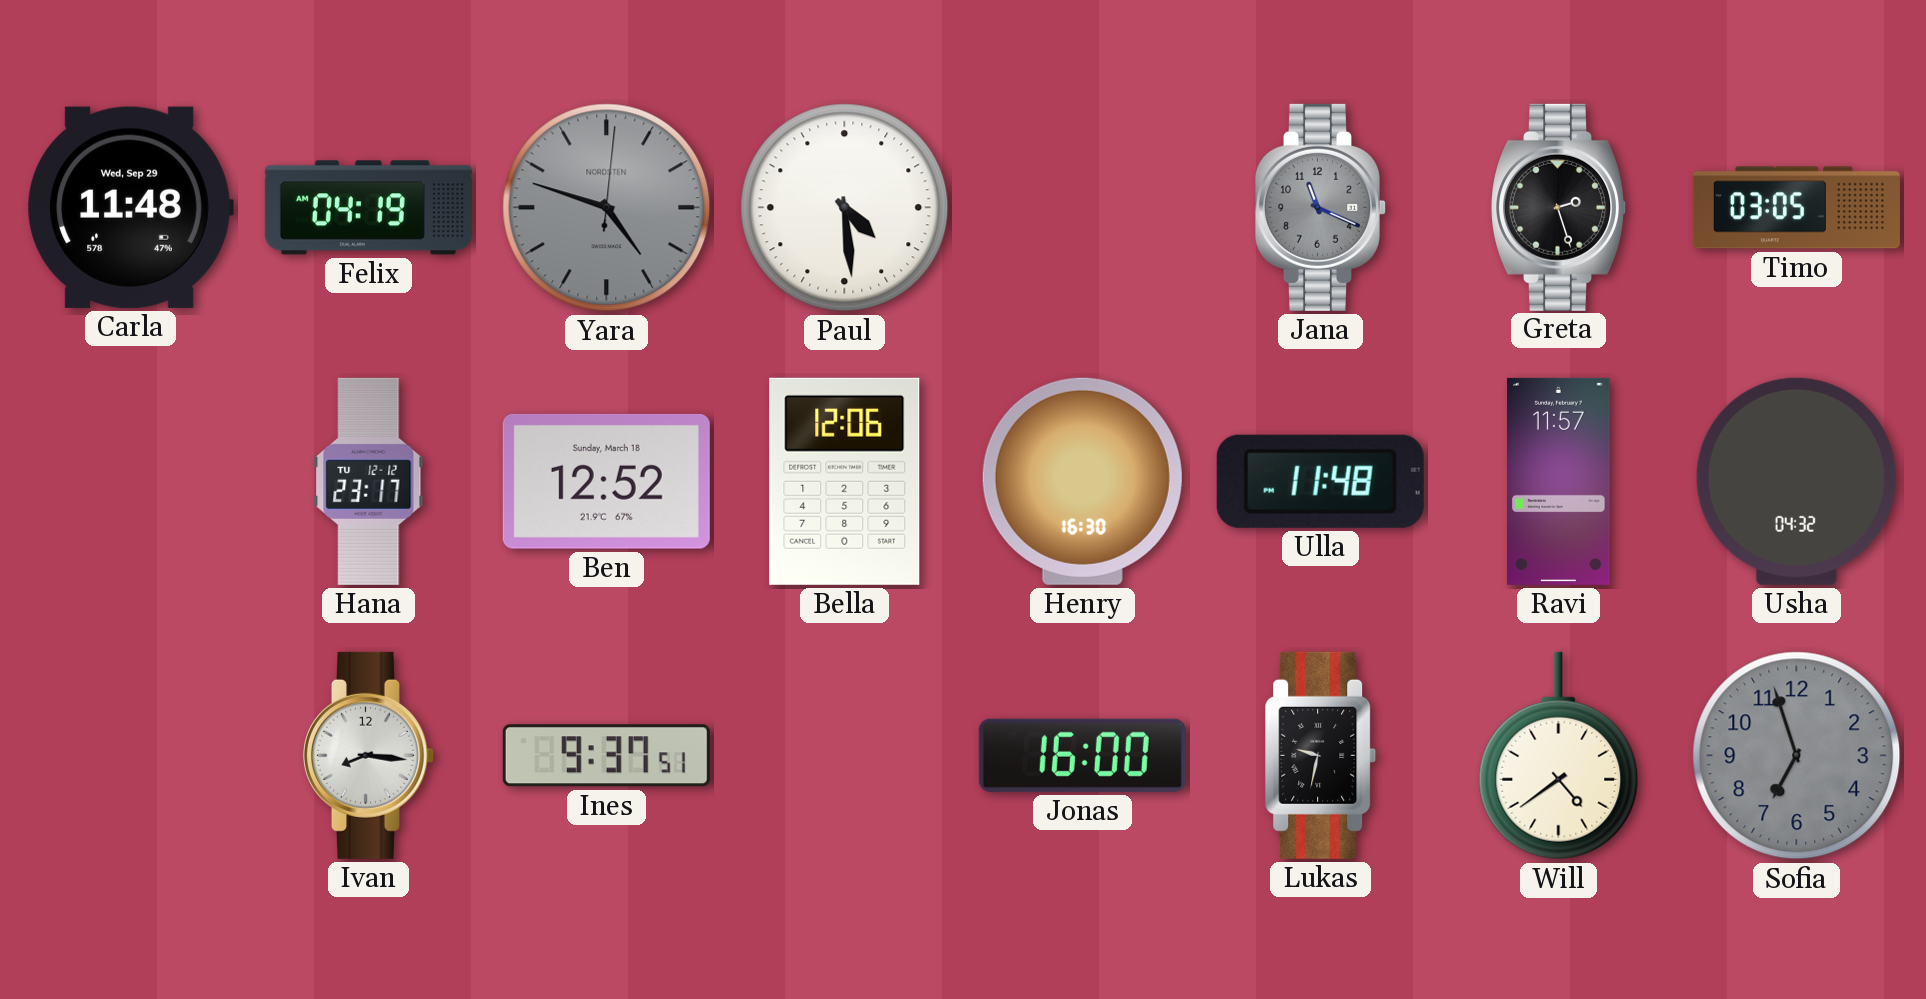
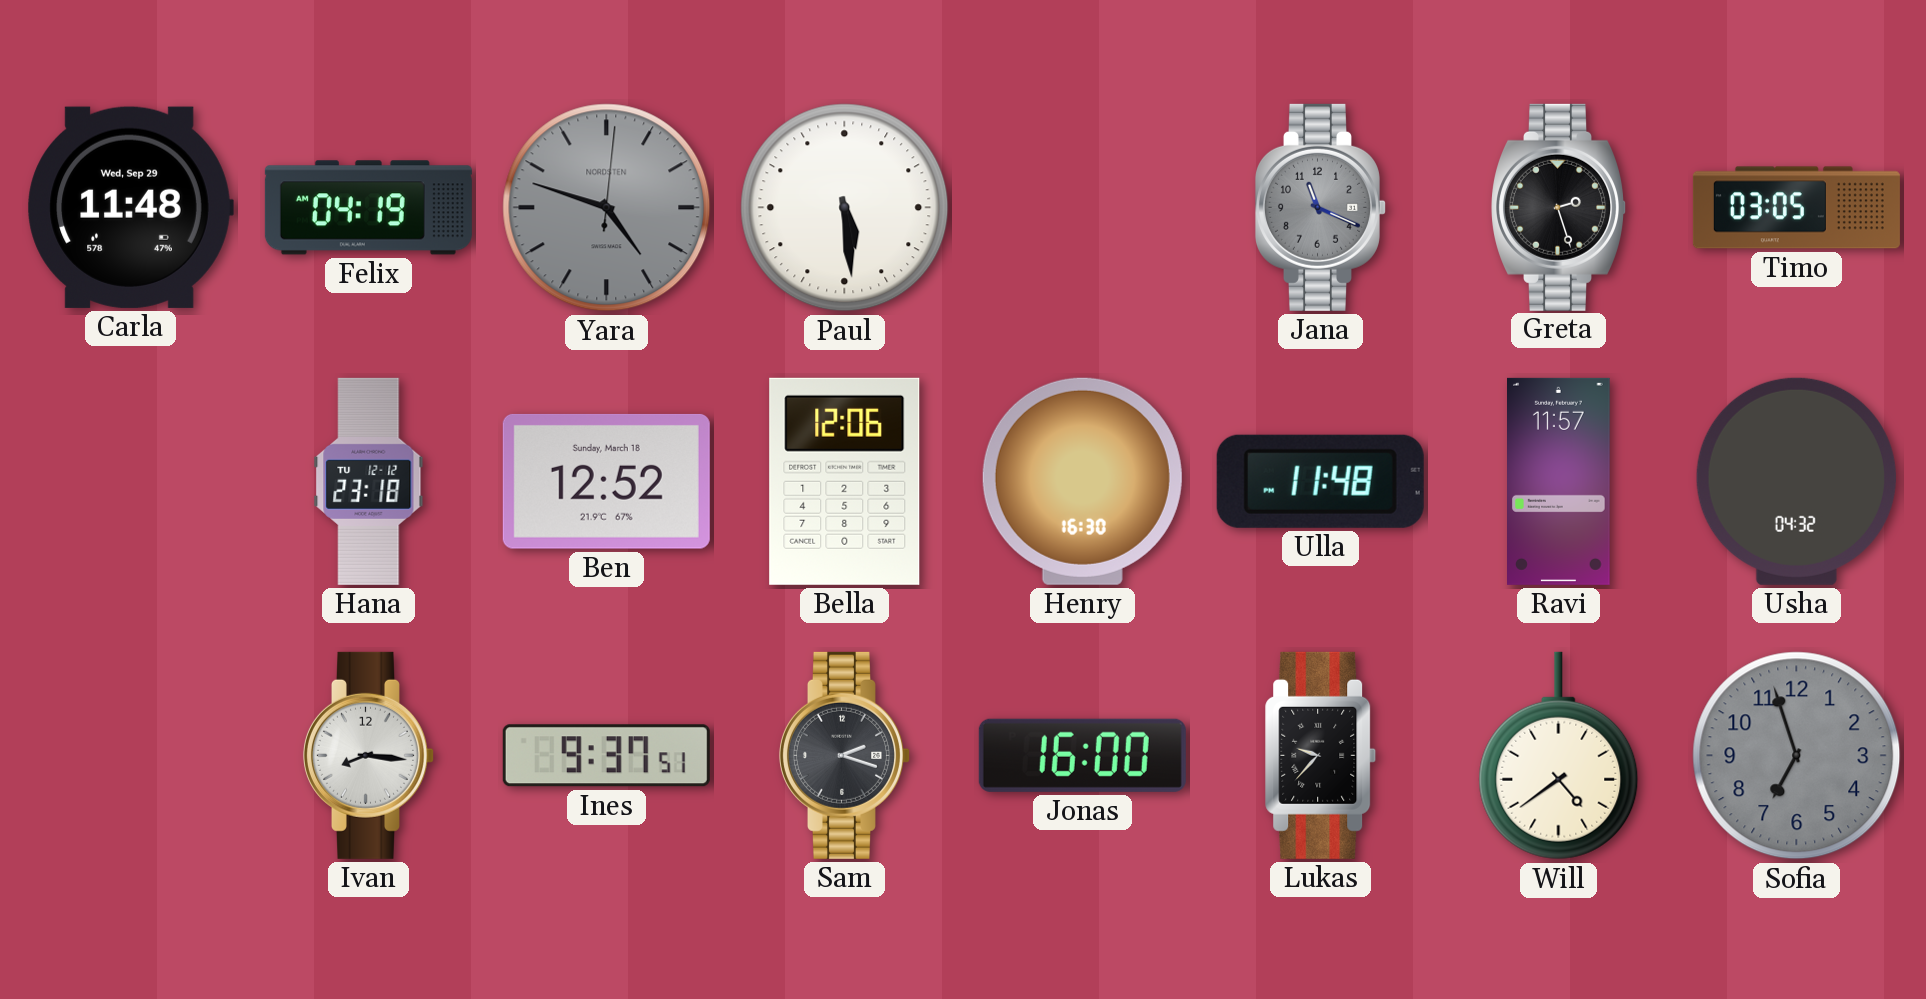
Paul: 4:29 -> 5:29 (845, 208)
Hana: 23:17 -> 23:18 (369, 481)
Sam: none -> 2:18 (844, 755)
Lukas: 9:32 -> 9:37 (1321, 755)
